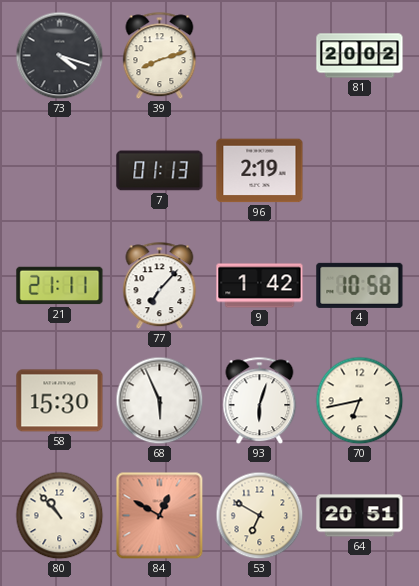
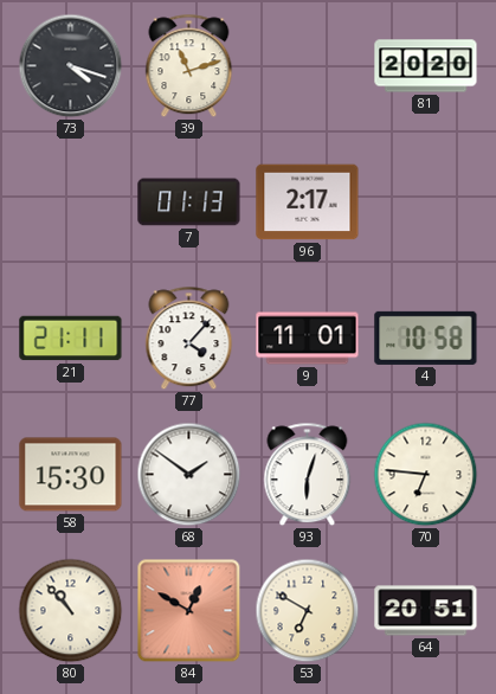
39: 8:12 -> 11:12 (189, 66)
81: 20:02 -> 20:20 (426, 66)
96: 2:19 -> 2:17 (308, 203)
77: 7:07 -> 4:07 (189, 339)
9: 1:42 -> 11:01 (308, 339)
68: 5:56 -> 1:51 (189, 475)
70: 6:43 -> 6:46 (426, 475)
